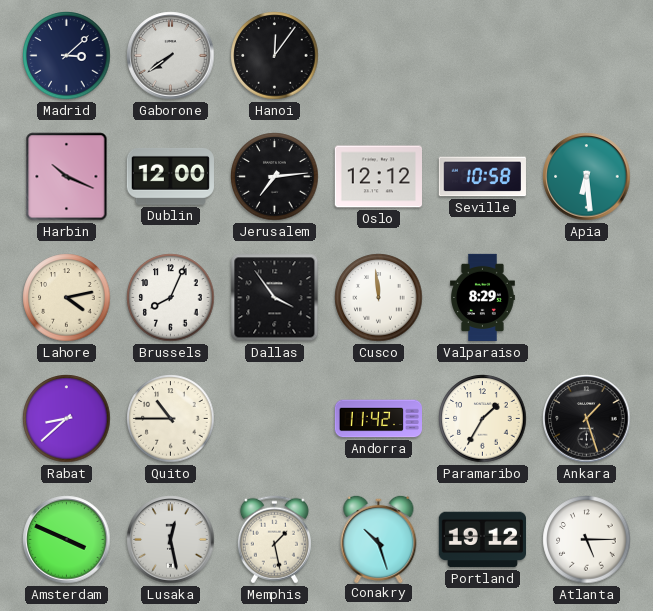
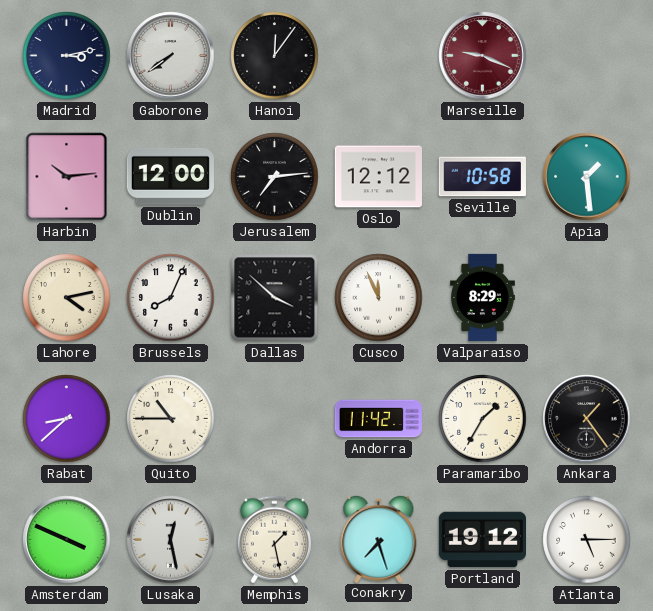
Madrid: 3:08 -> 3:13 (67, 56)
Marseille: none -> 9:19 (483, 56)
Harbin: 10:19 -> 10:14 (67, 177)
Apia: 6:29 -> 1:29 (587, 177)
Dallas: 3:54 -> 3:52 (275, 298)
Cusco: 11:59 -> 11:56 (379, 298)
Ankara: 1:27 -> 1:24 (587, 419)
Conakry: 10:27 -> 7:27 (379, 538)
